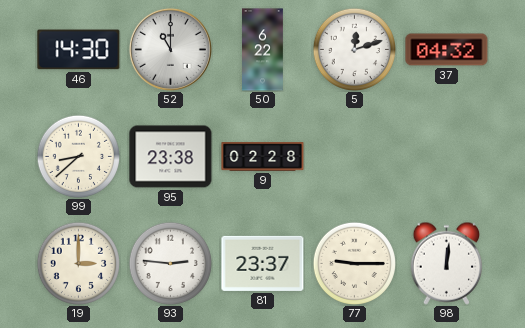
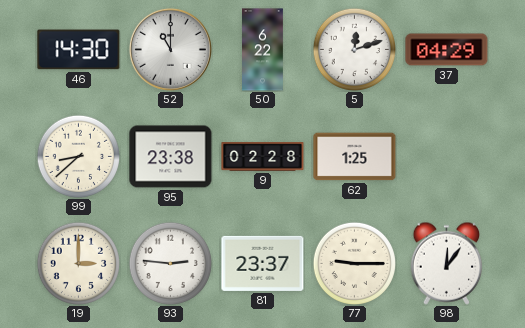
37: 04:32 -> 04:29 (447, 50)
62: none -> 1:25 (355, 157)
98: 12:01 -> 12:06 (447, 263)
